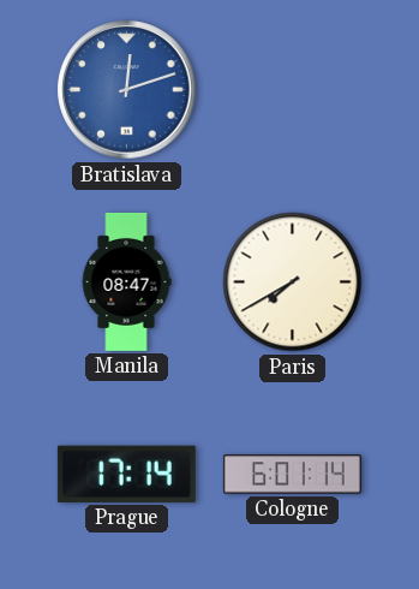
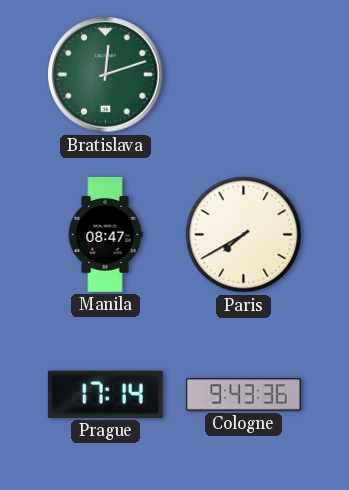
Bratislava dial: blue -> green (106, 75)
Cologne: 6:01 -> 9:43 (243, 395)
